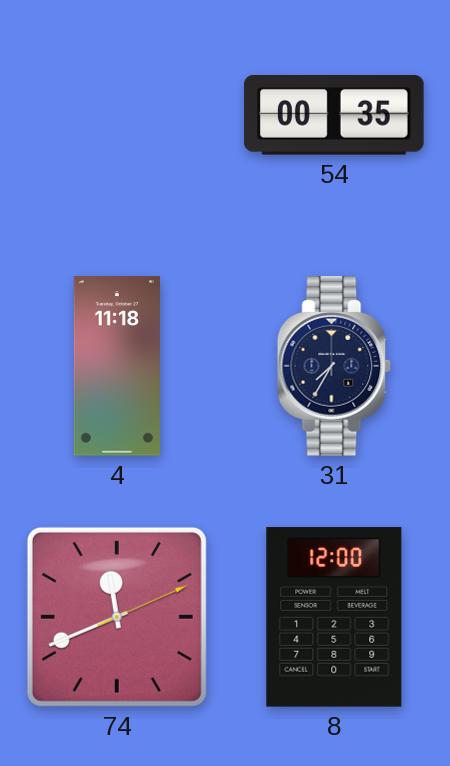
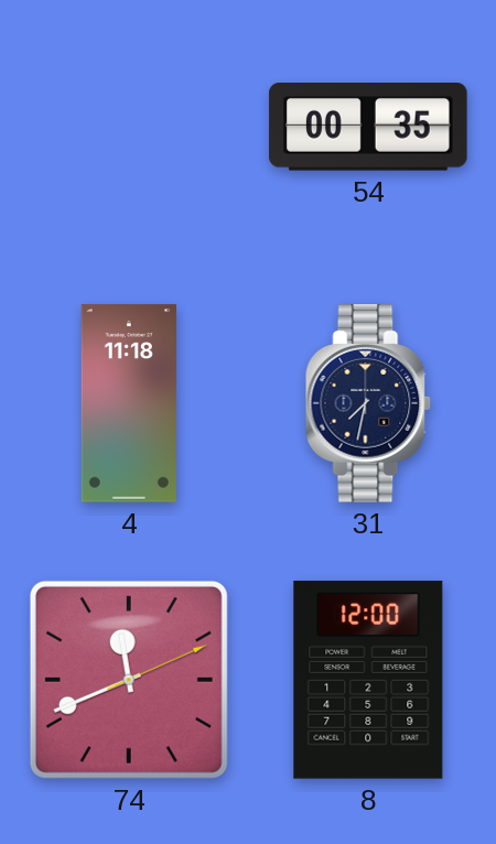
31: 7:35 -> 7:32 (368, 403)
